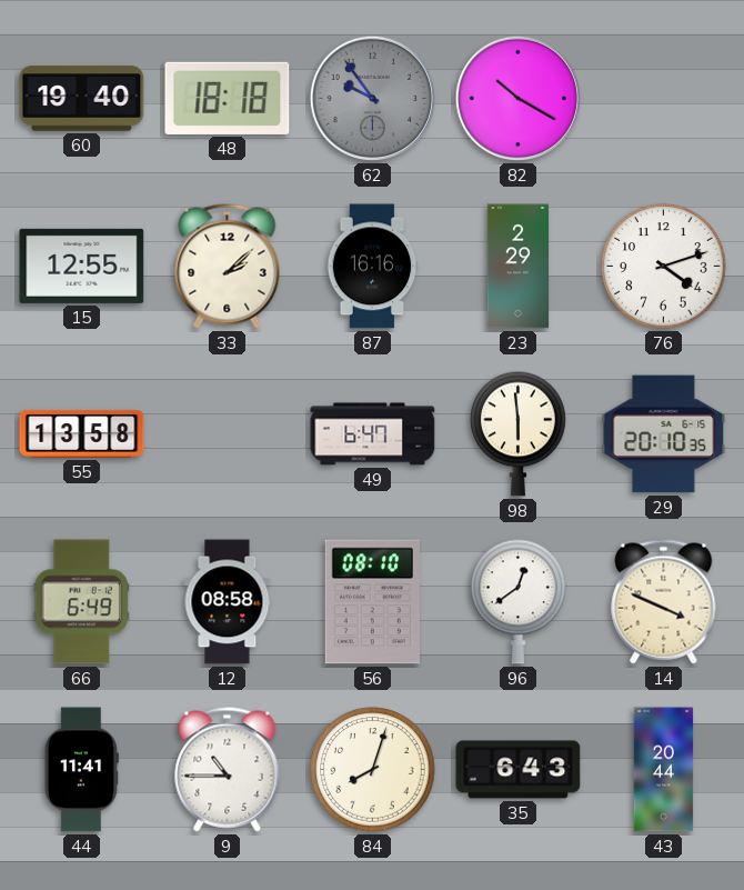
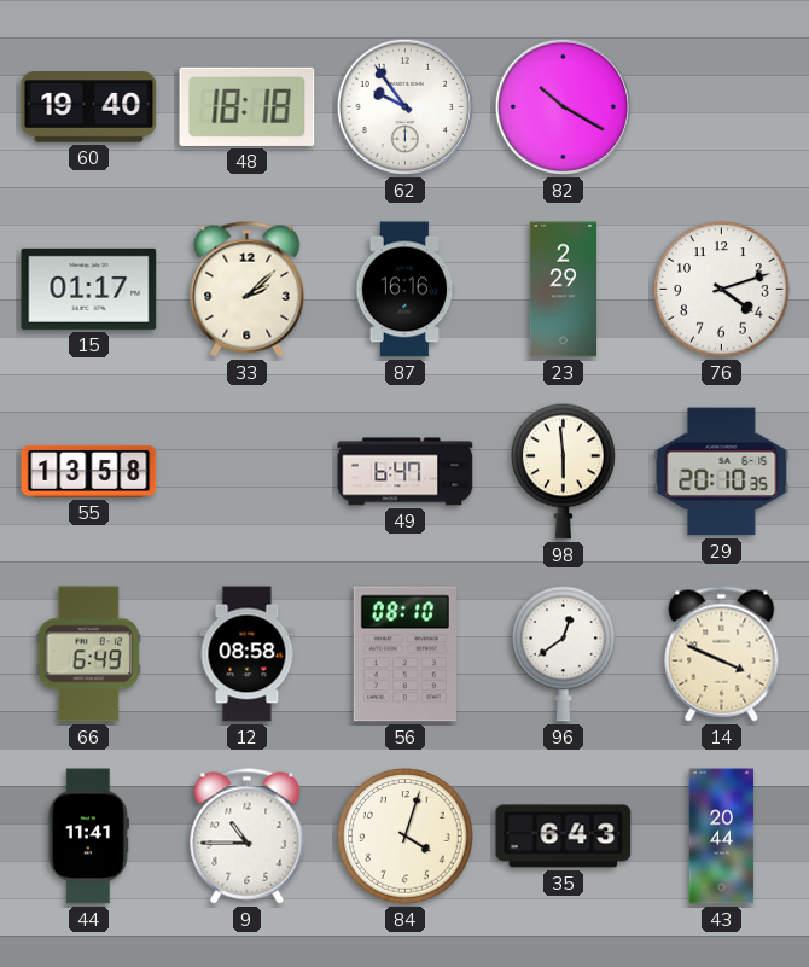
62 dial: grey -> white (405, 106)
15: 12:55 -> 01:17 (89, 289)
84: 8:03 -> 4:03 (406, 837)
